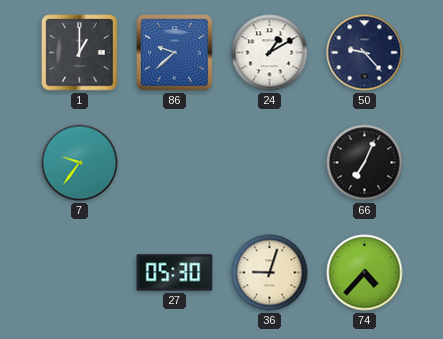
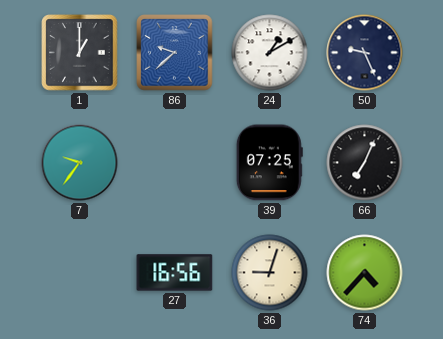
50: 9:23 -> 9:26 (365, 53)
39: none -> 07:25 (269, 163)
27: 05:30 -> 16:56 (175, 273)
